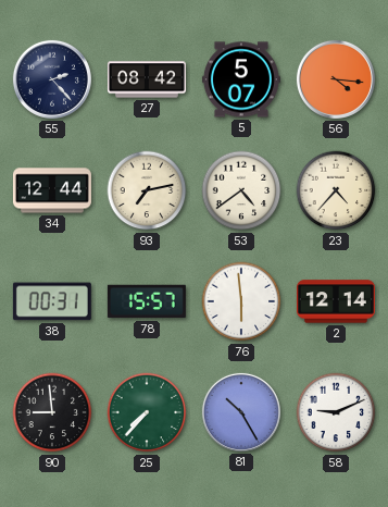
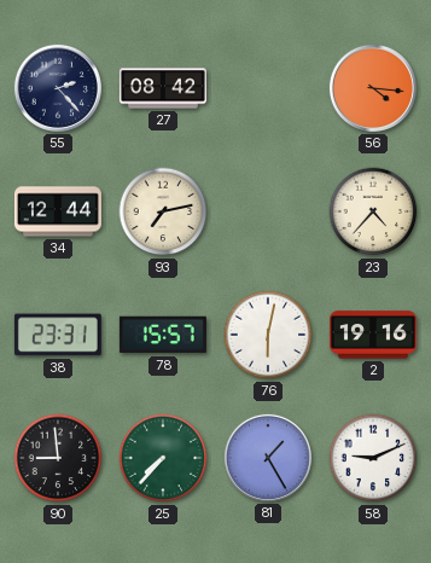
5: 5:07 -> none (241, 79)
53: 4:39 -> none (241, 190)
38: 00:31 -> 23:31 (58, 335)
76: 5:59 -> 6:02 (268, 335)
2: 12:14 -> 19:16 (373, 335)
81: 10:25 -> 1:25 (268, 458)
